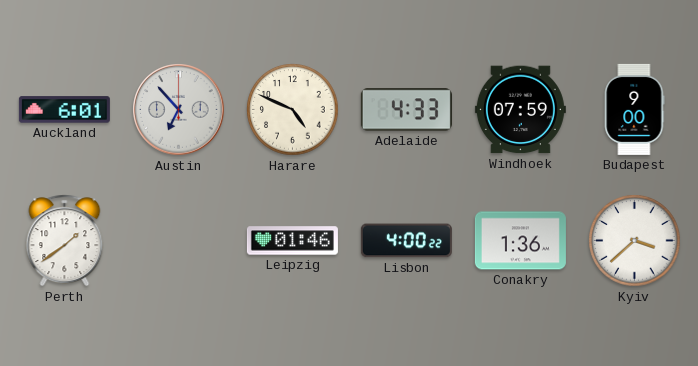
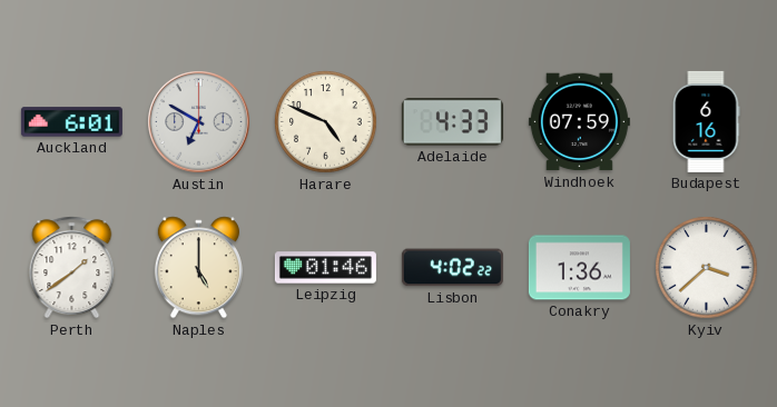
Austin: 6:53 -> 6:50 (199, 122)
Budapest: 9:00 -> 6:16 (707, 121)
Naples: none -> 5:00 (198, 268)
Lisbon: 4:00 -> 4:02 (452, 268)
